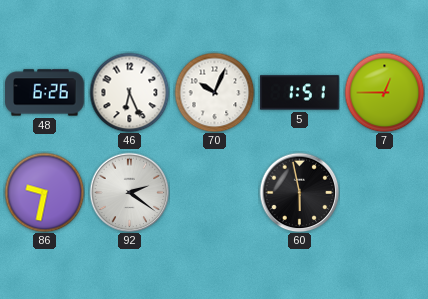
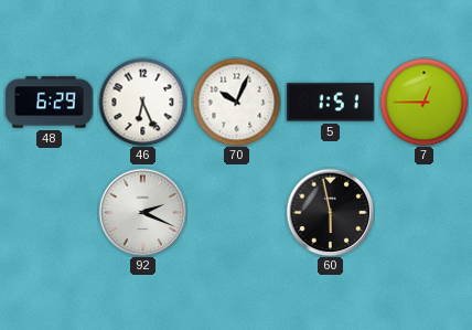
48: 6:26 -> 6:29 (50, 103)
86: 9:32 -> none (44, 192)
92: 2:21 -> 2:19 (142, 212)
